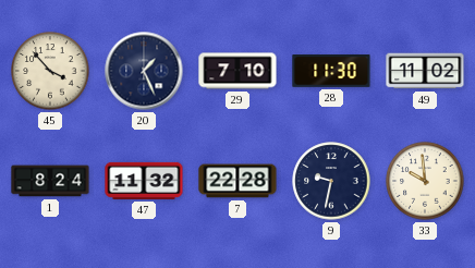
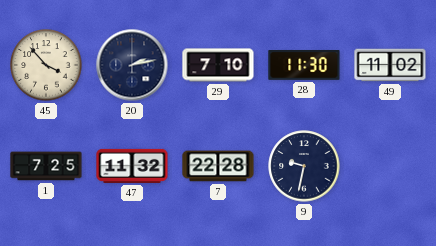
20: 1:26 -> 2:13 (132, 65)
1: 8:24 -> 7:25 (46, 166)
33: 9:59 -> none (425, 181)
